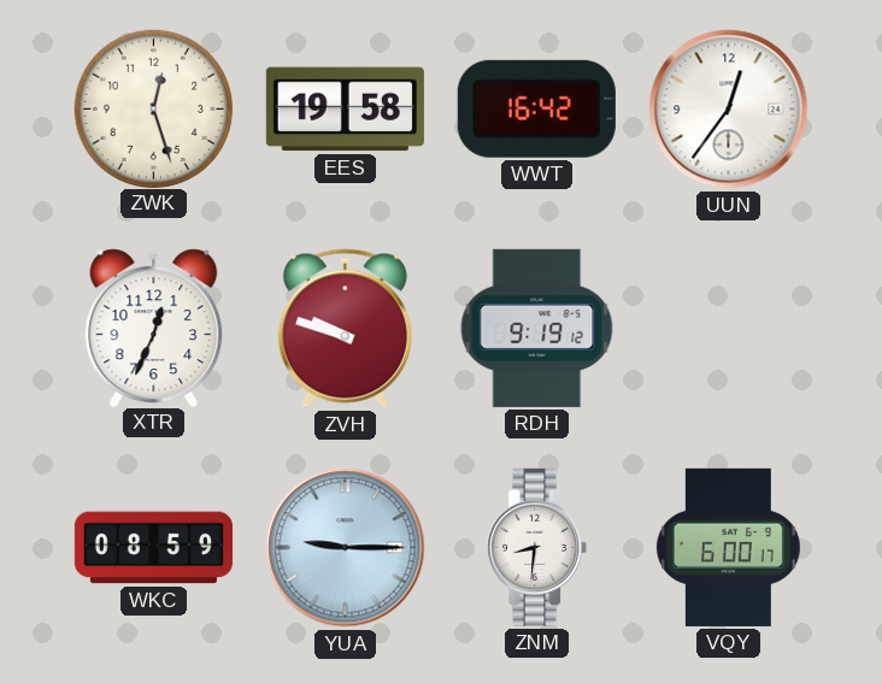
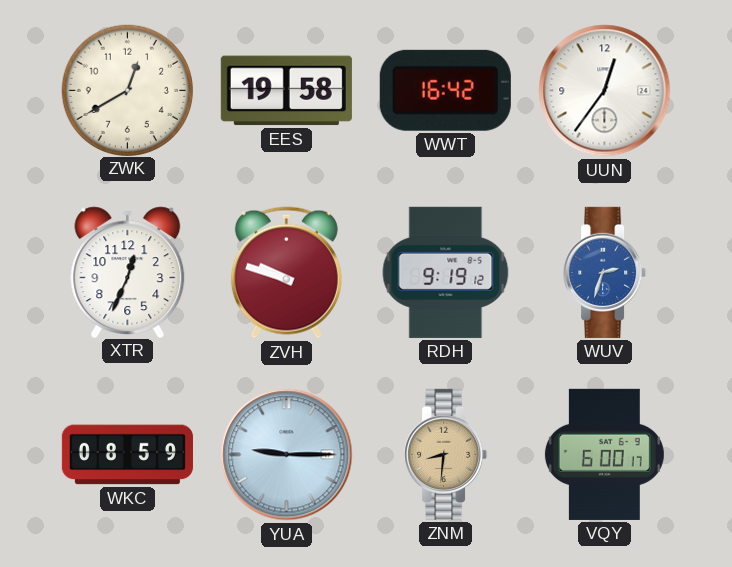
ZWK: 12:27 -> 12:40 (127, 90)
WUV: none -> 2:33 (605, 272)
ZNM dial: white -> champagne (446, 454)
